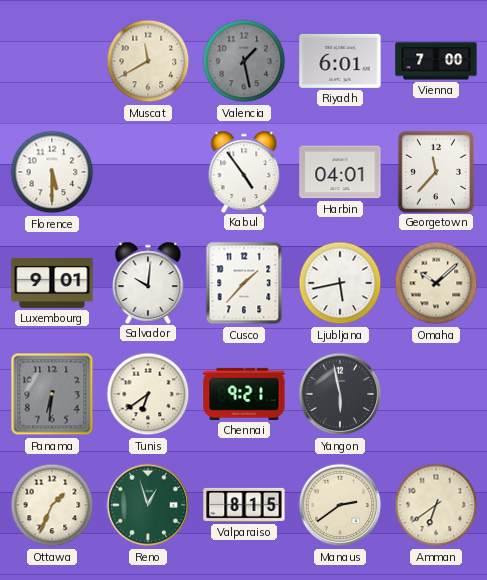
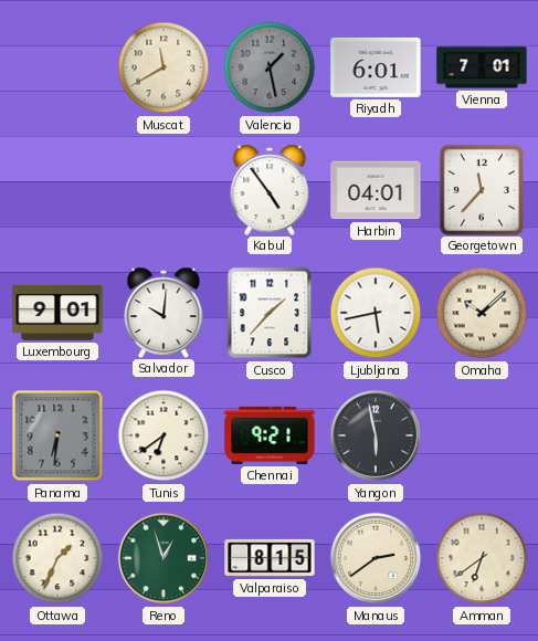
Vienna: 7:00 -> 7:01 (482, 67)
Florence: 5:30 -> none (52, 172)
